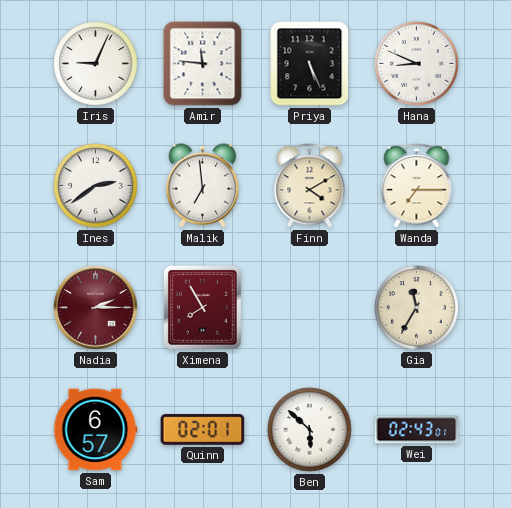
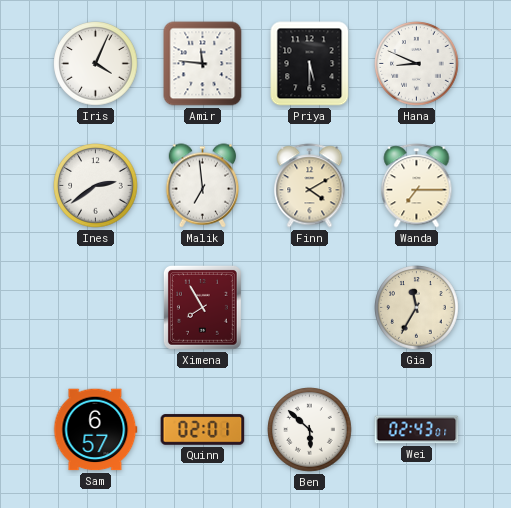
Iris: 9:04 -> 4:04 (96, 64)
Priya: 5:26 -> 5:30 (310, 64)
Nadia: 2:15 -> none (96, 308)
